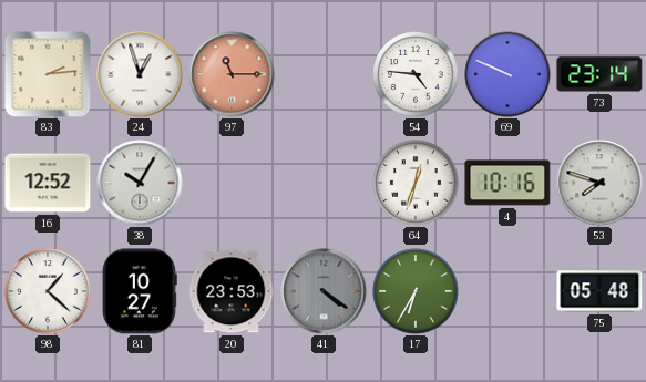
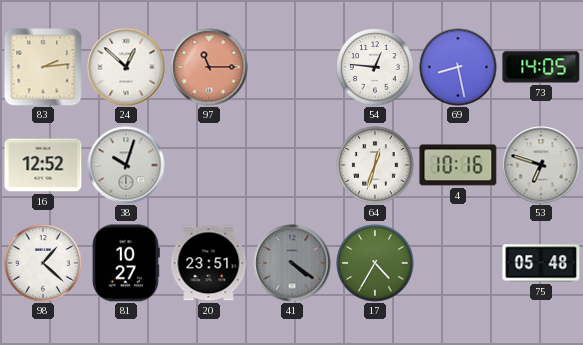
24: 12:57 -> 12:52 (126, 67)
54: 4:46 -> 12:46 (375, 67)
69: 9:49 -> 8:28 (458, 67)
73: 23:14 -> 14:05 (541, 67)
38: 10:05 -> 10:03 (126, 165)
53: 7:48 -> 6:48 (541, 165)
20: 23:53 -> 23:51 (209, 263)
17: 6:35 -> 4:35 (375, 263)
